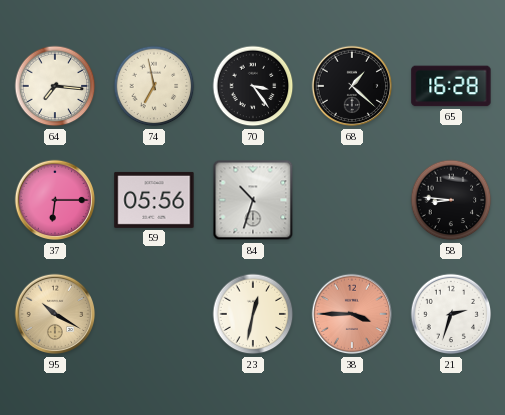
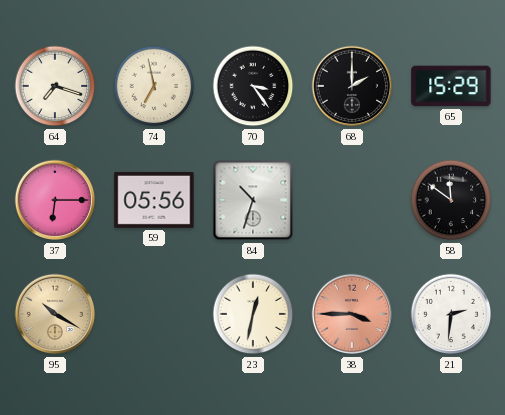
64: 7:16 -> 7:18 (55, 86)
68: 1:22 -> 2:00 (352, 86)
65: 16:28 -> 15:29 (451, 86)
58: 8:46 -> 11:51 (451, 200)
21: 2:33 -> 2:31 (451, 314)
